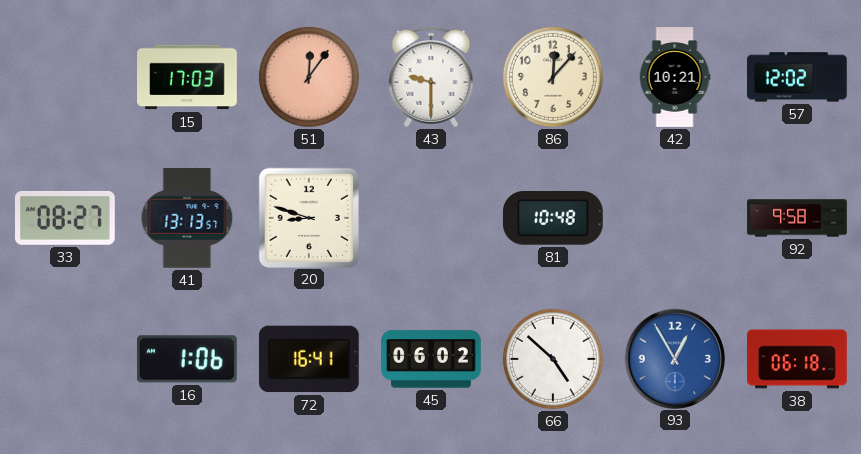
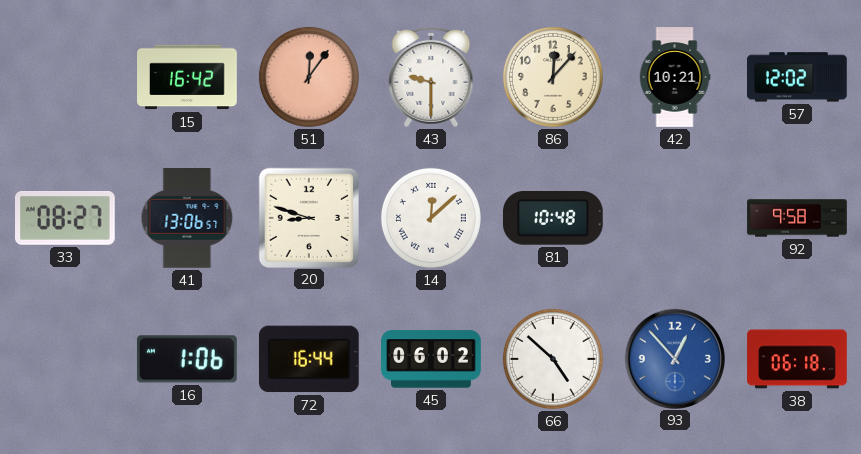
15: 17:03 -> 16:42 (187, 77)
41: 13:13 -> 13:06 (187, 219)
14: none -> 12:08 (431, 218)
72: 16:41 -> 16:44 (309, 359)
93: 12:55 -> 12:53 (674, 358)
